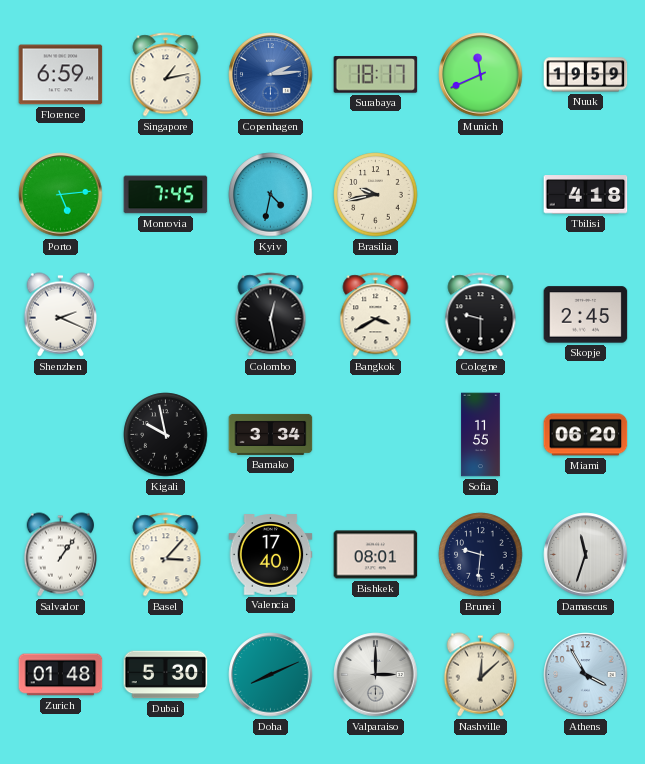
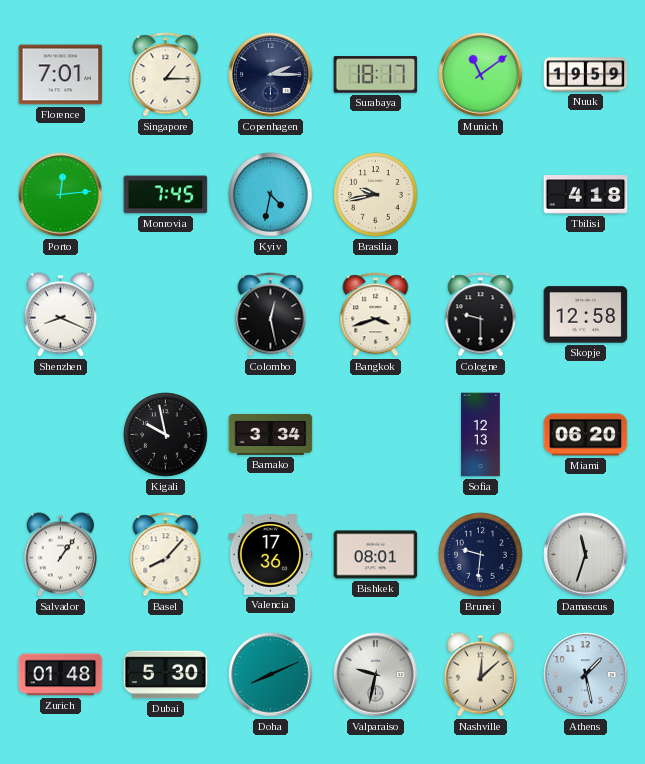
Florence: 6:59 -> 7:01 (61, 75)
Singapore: 1:13 -> 1:15 (166, 75)
Copenhagen: 2:14 -> 2:15 (271, 75)
Copenhagen dial: blue -> navy (271, 75)
Munich: 11:41 -> 11:09 (481, 75)
Porto: 5:14 -> 12:14 (61, 195)
Shenzhen: 2:19 -> 8:19 (60, 315)
Bangkok: 3:40 -> 3:42 (376, 315)
Skopje: 2:45 -> 12:58 (586, 315)
Sofia: 11:55 -> 12:13 (481, 435)
Basel: 3:07 -> 8:07 (166, 555)
Valencia: 17:40 -> 17:36 (271, 555)
Valparaiso: 3:00 -> 9:32 (376, 675)
Athens: 3:55 -> 1:28 (586, 675)
